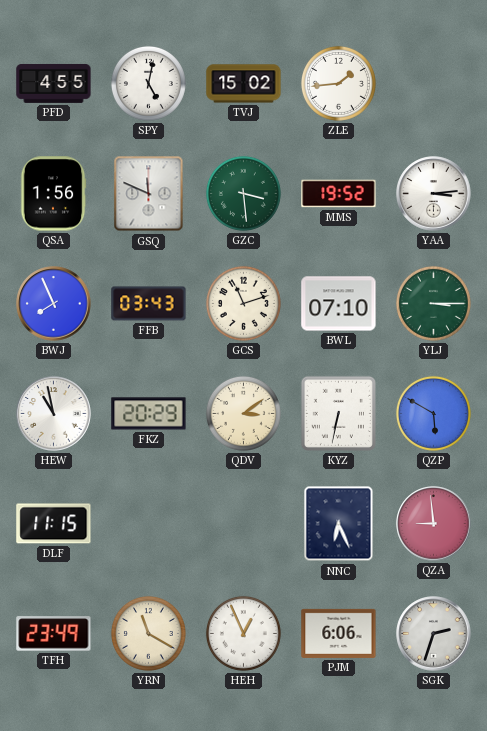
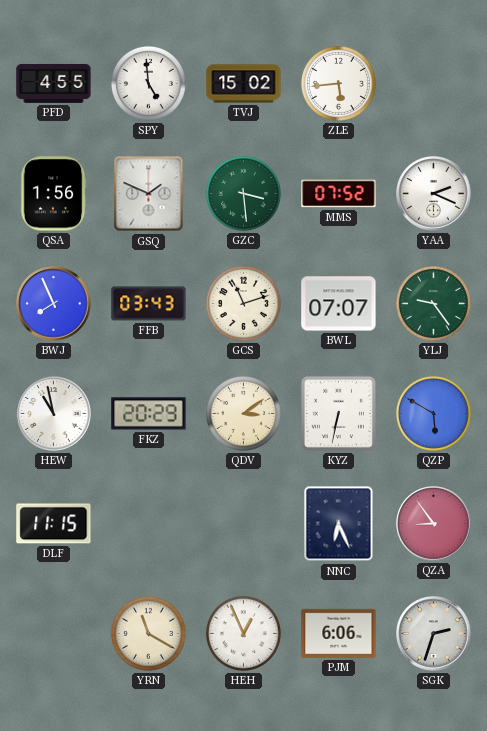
SPY: 5:02 -> 4:59 (148, 83)
ZLE: 1:44 -> 5:44 (338, 83)
GSQ: 11:49 -> 1:49 (149, 194)
MMS: 19:52 -> 07:52 (339, 194)
YAA: 3:14 -> 2:19 (434, 194)
BWL: 07:10 -> 07:07 (339, 304)
YLJ: 3:15 -> 9:24 (433, 303)
QZA: 8:59 -> 8:54 (434, 524)
TFH: 23:49 -> none (54, 634)
